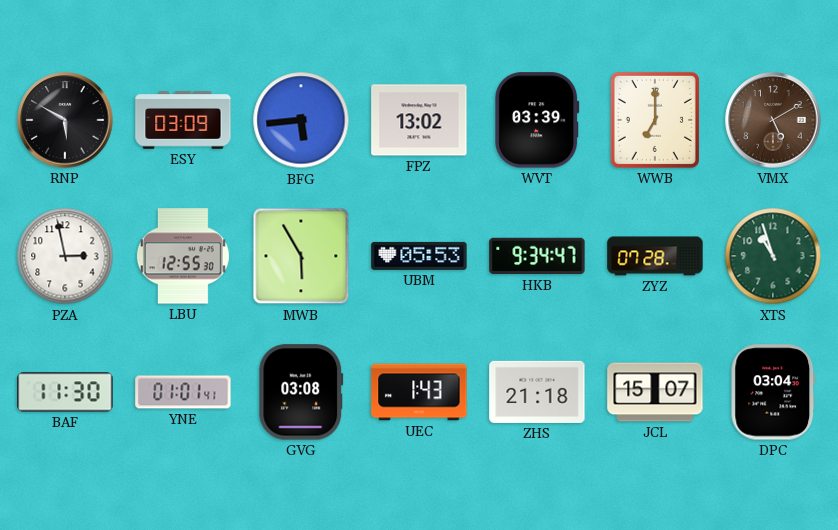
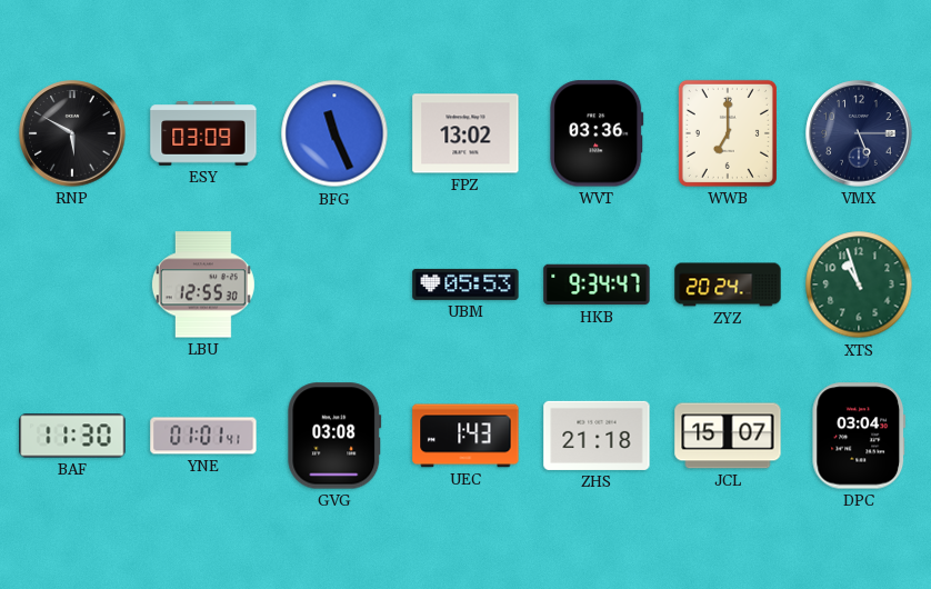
BFG: 5:44 -> 11:26 (334, 133)
WVT: 03:39 -> 03:36 (597, 133)
VMX: 5:10 -> 5:15 (859, 133)
VMX dial: brown -> navy (859, 133)
PZA: 2:58 -> none (65, 256)
MWB: 5:55 -> none (301, 256)
ZYZ: 07:28 -> 20:24 (728, 284)
